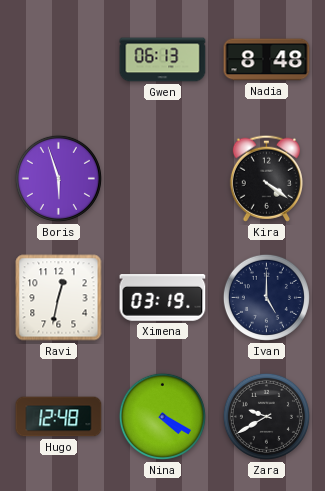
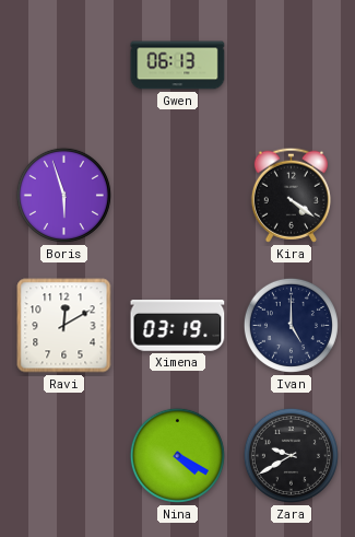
Nadia: 8:48 -> none (267, 60)
Ravi: 12:32 -> 12:10 (64, 326)
Hugo: 12:48 -> none (59, 417)
